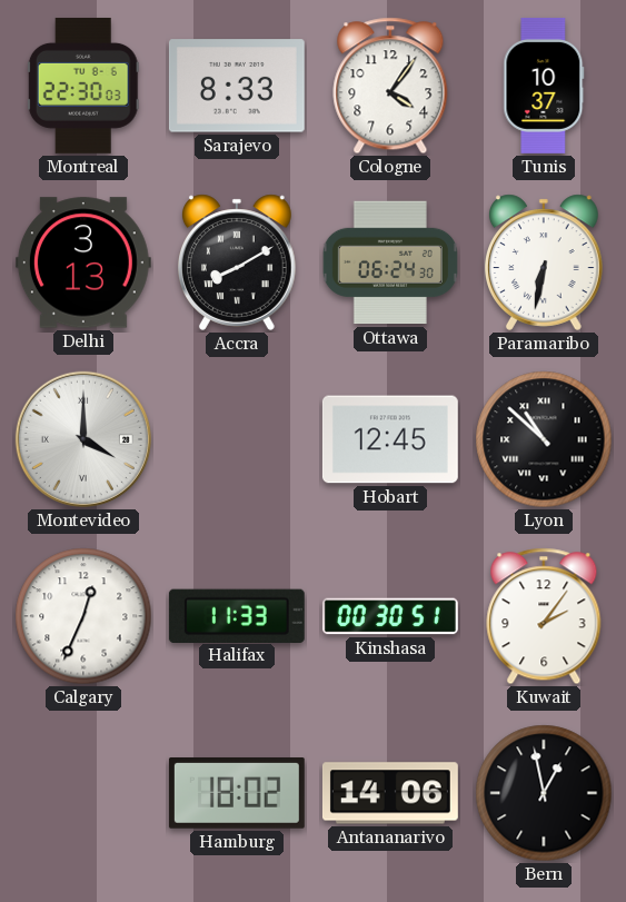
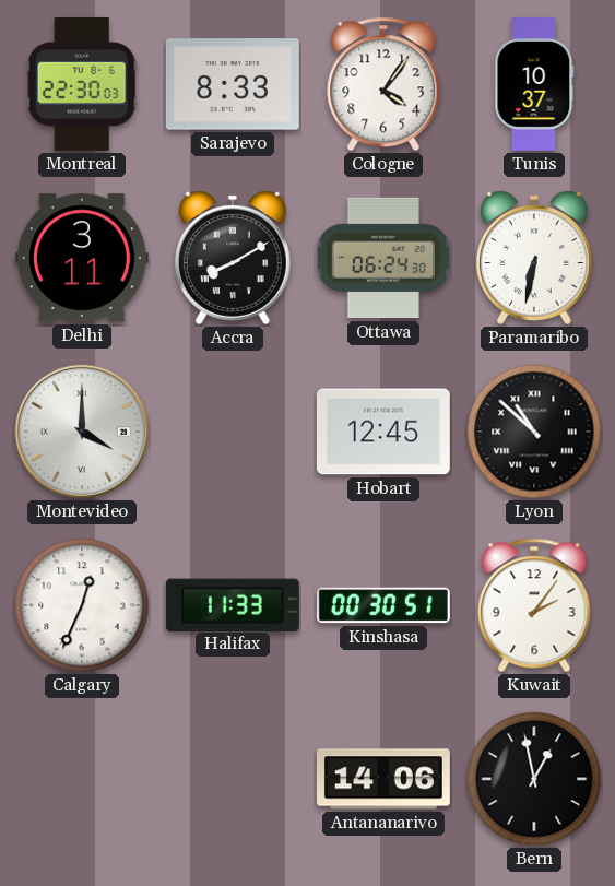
Delhi: 3:13 -> 3:11 (82, 258)
Hamburg: 18:02 -> none (237, 794)
